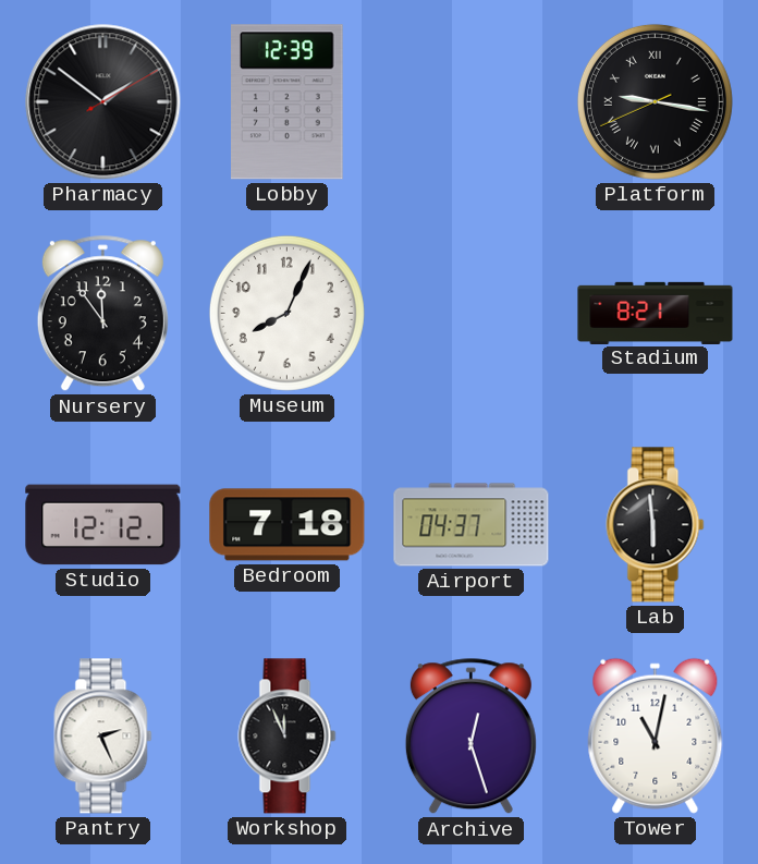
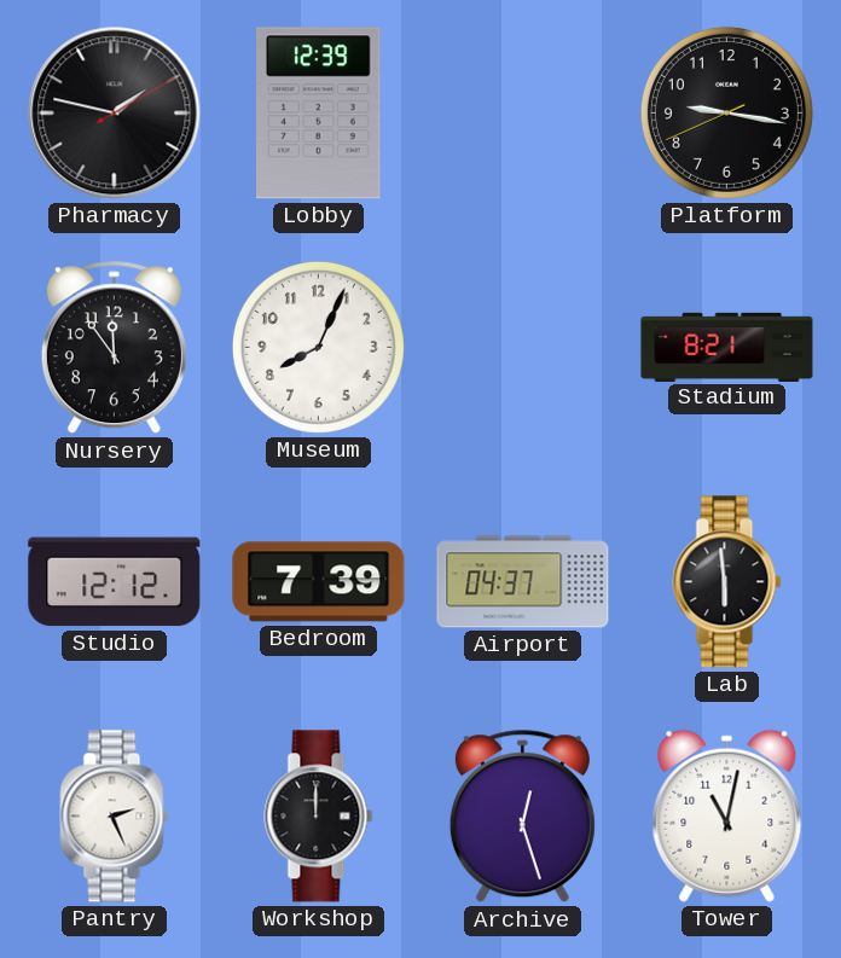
Pharmacy: 1:51 -> 1:47 (115, 114)
Platform numerals: Roman -> Arabic (726, 112)
Bedroom: 7:18 -> 7:39 (319, 582)
Workshop: 11:56 -> 12:00 (319, 817)
